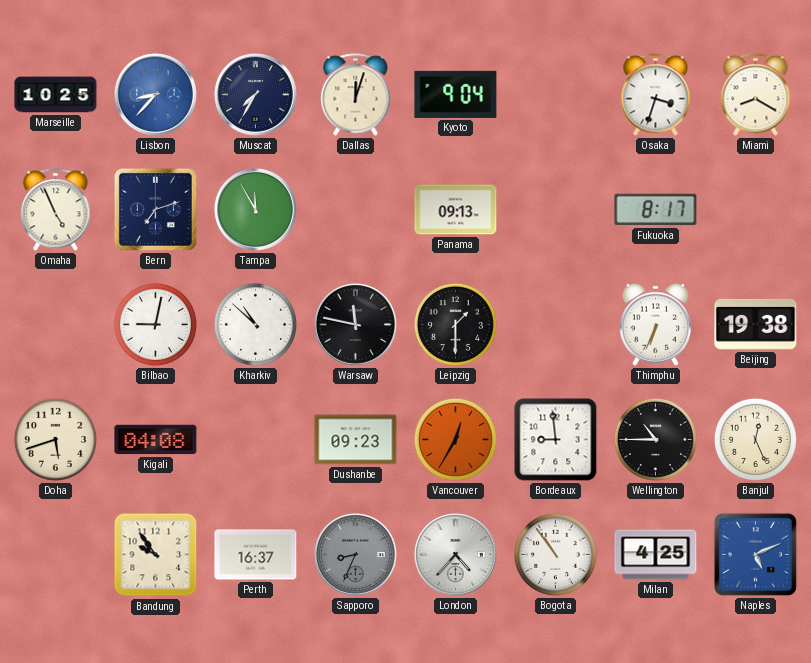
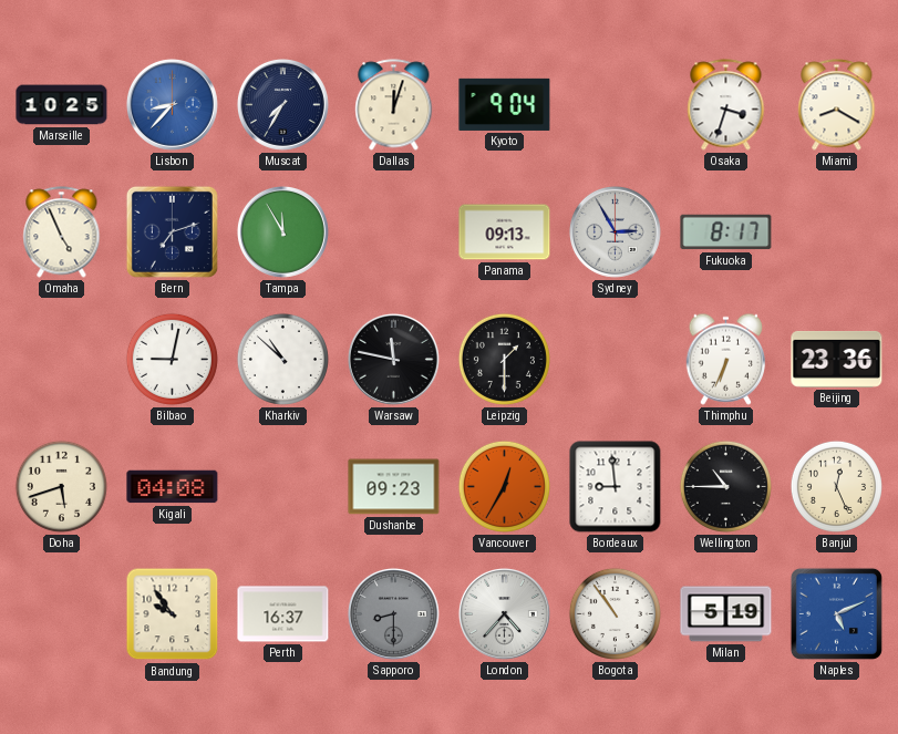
Sydney: none -> 2:55 (615, 231)
Beijing: 19:38 -> 23:36 (837, 359)
Sapporo: 8:34 -> 8:30 (393, 613)
Milan: 4:25 -> 5:19 (726, 614)
